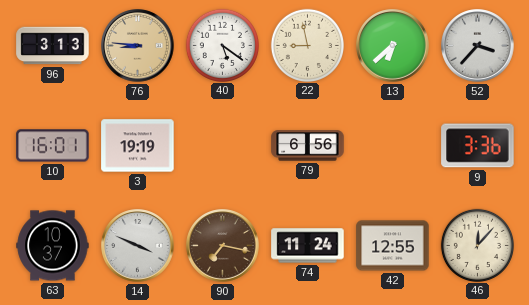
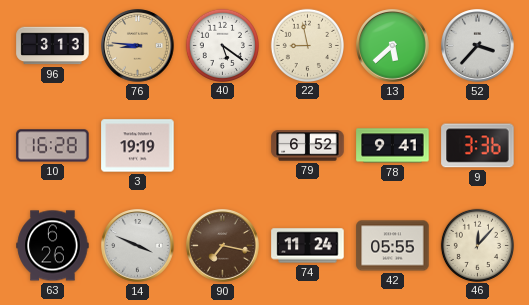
13: 6:38 -> 5:38 (393, 46)
10: 16:01 -> 16:28 (53, 146)
79: 6:56 -> 6:52 (308, 146)
78: none -> 9:41 (393, 146)
63: 10:37 -> 6:26 (53, 246)
42: 12:55 -> 05:55 (393, 246)
